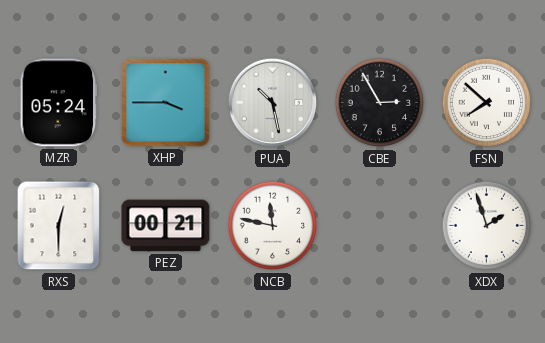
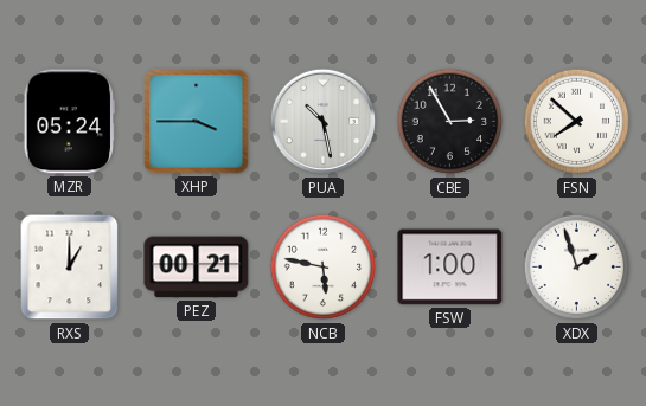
RXS: 12:30 -> 1:00 (70, 268)
NCB: 11:47 -> 5:47 (324, 268)
FSW: none -> 1:00 (450, 268)
